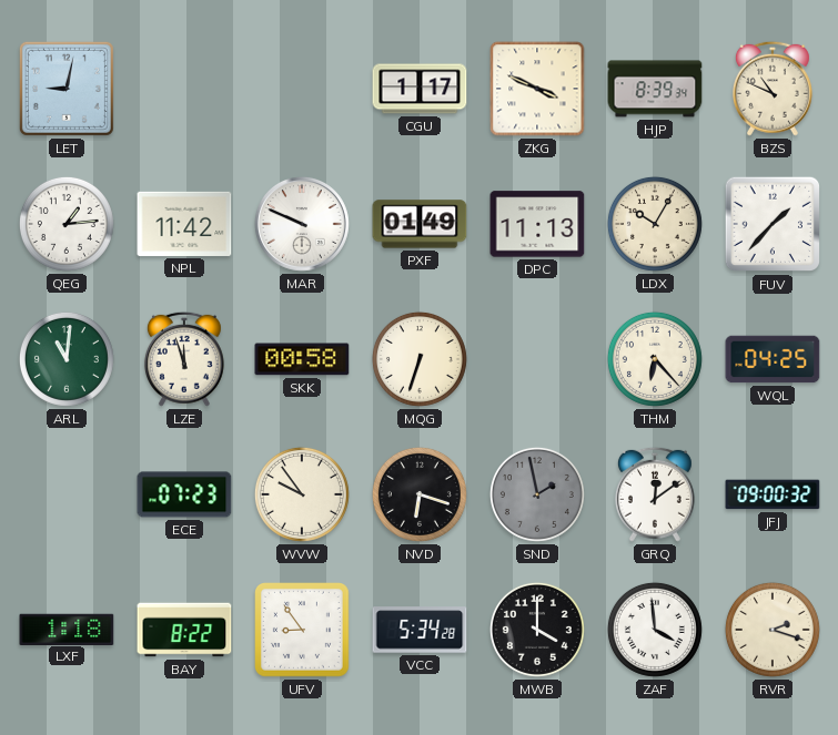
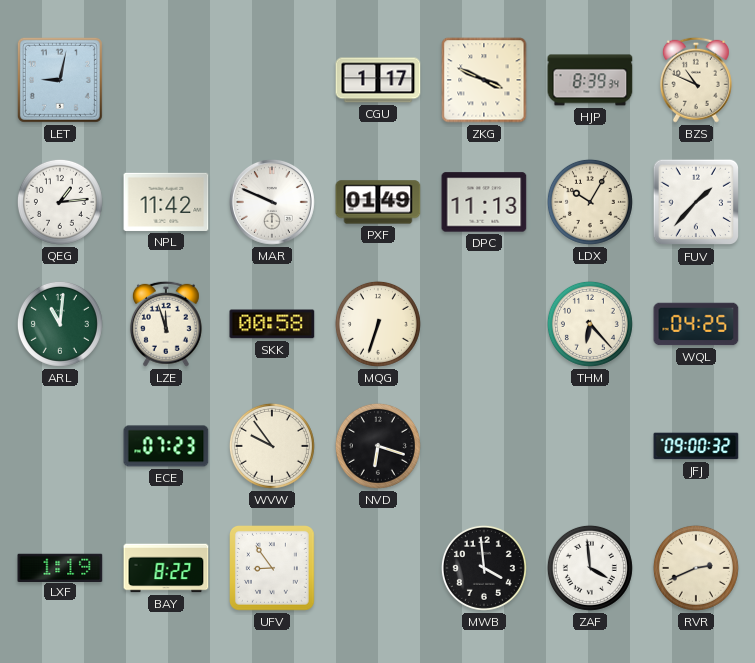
SND: 1:58 -> none (537, 494)
GRQ: 12:09 -> none (655, 494)
LXF: 1:18 -> 1:19 (60, 567)
VCC: 5:34 -> none (420, 630)
MWB: 4:00 -> 3:59 (484, 568)
RVR: 2:18 -> 2:41 (696, 568)
